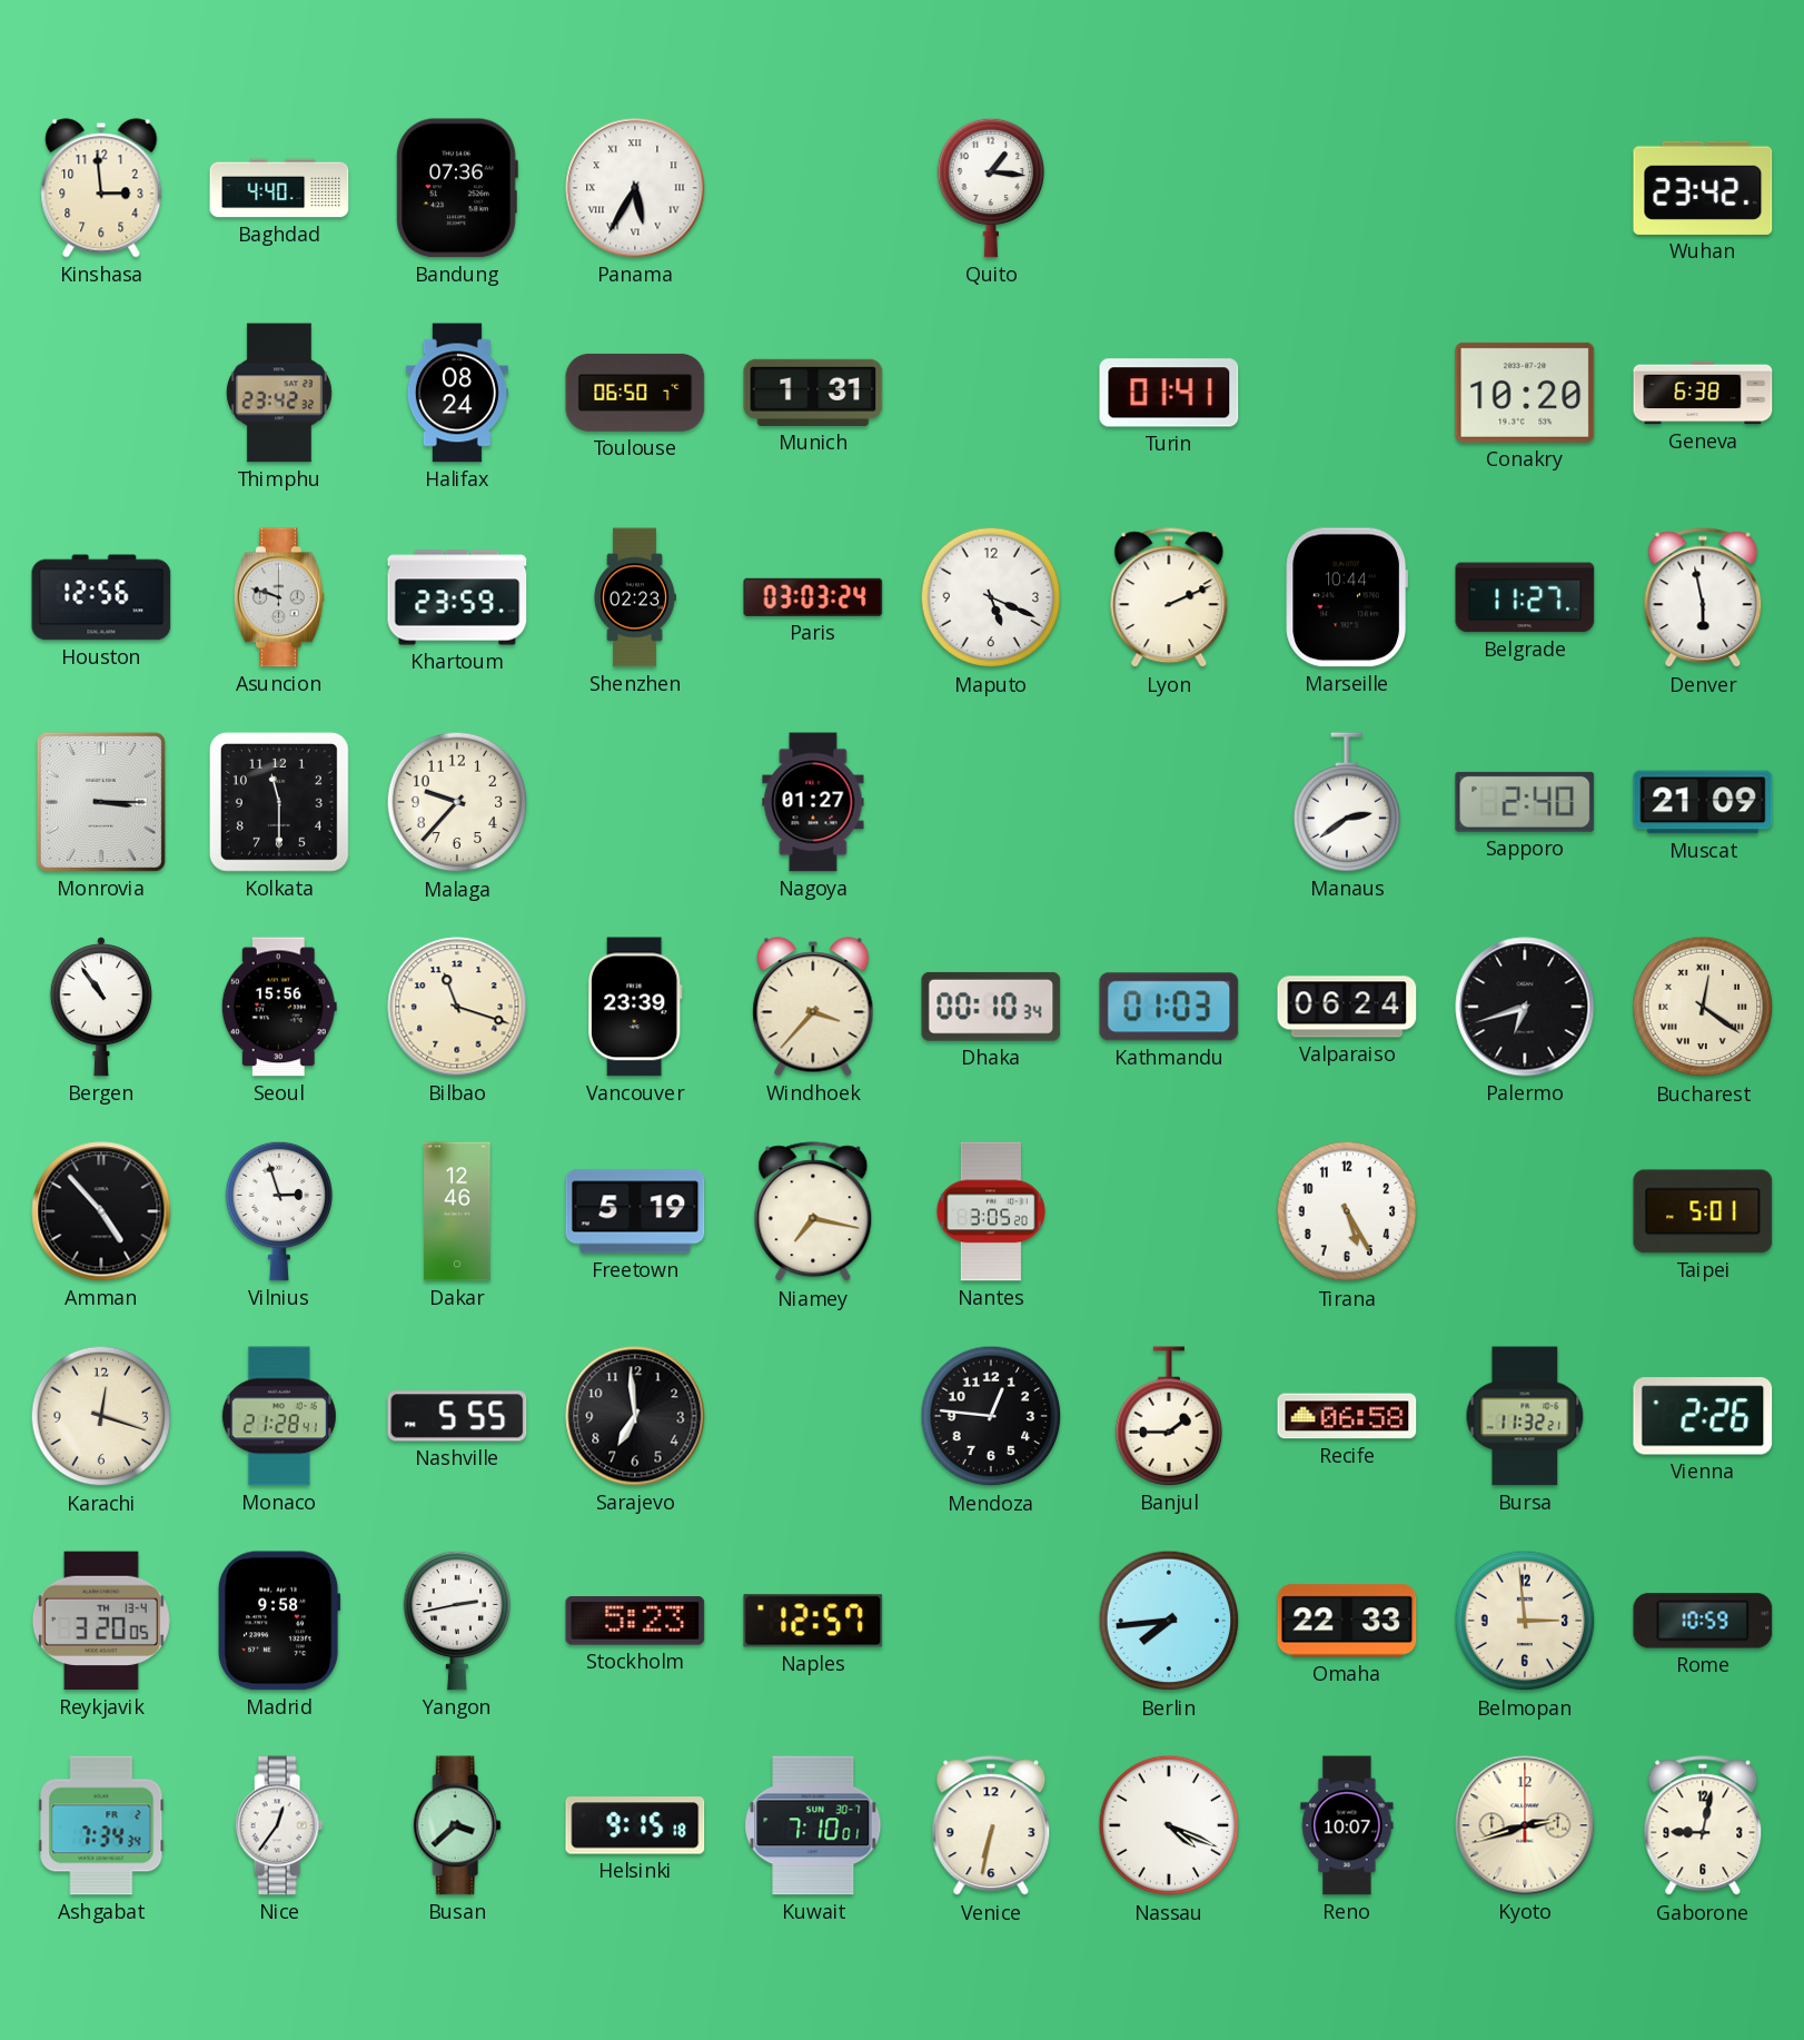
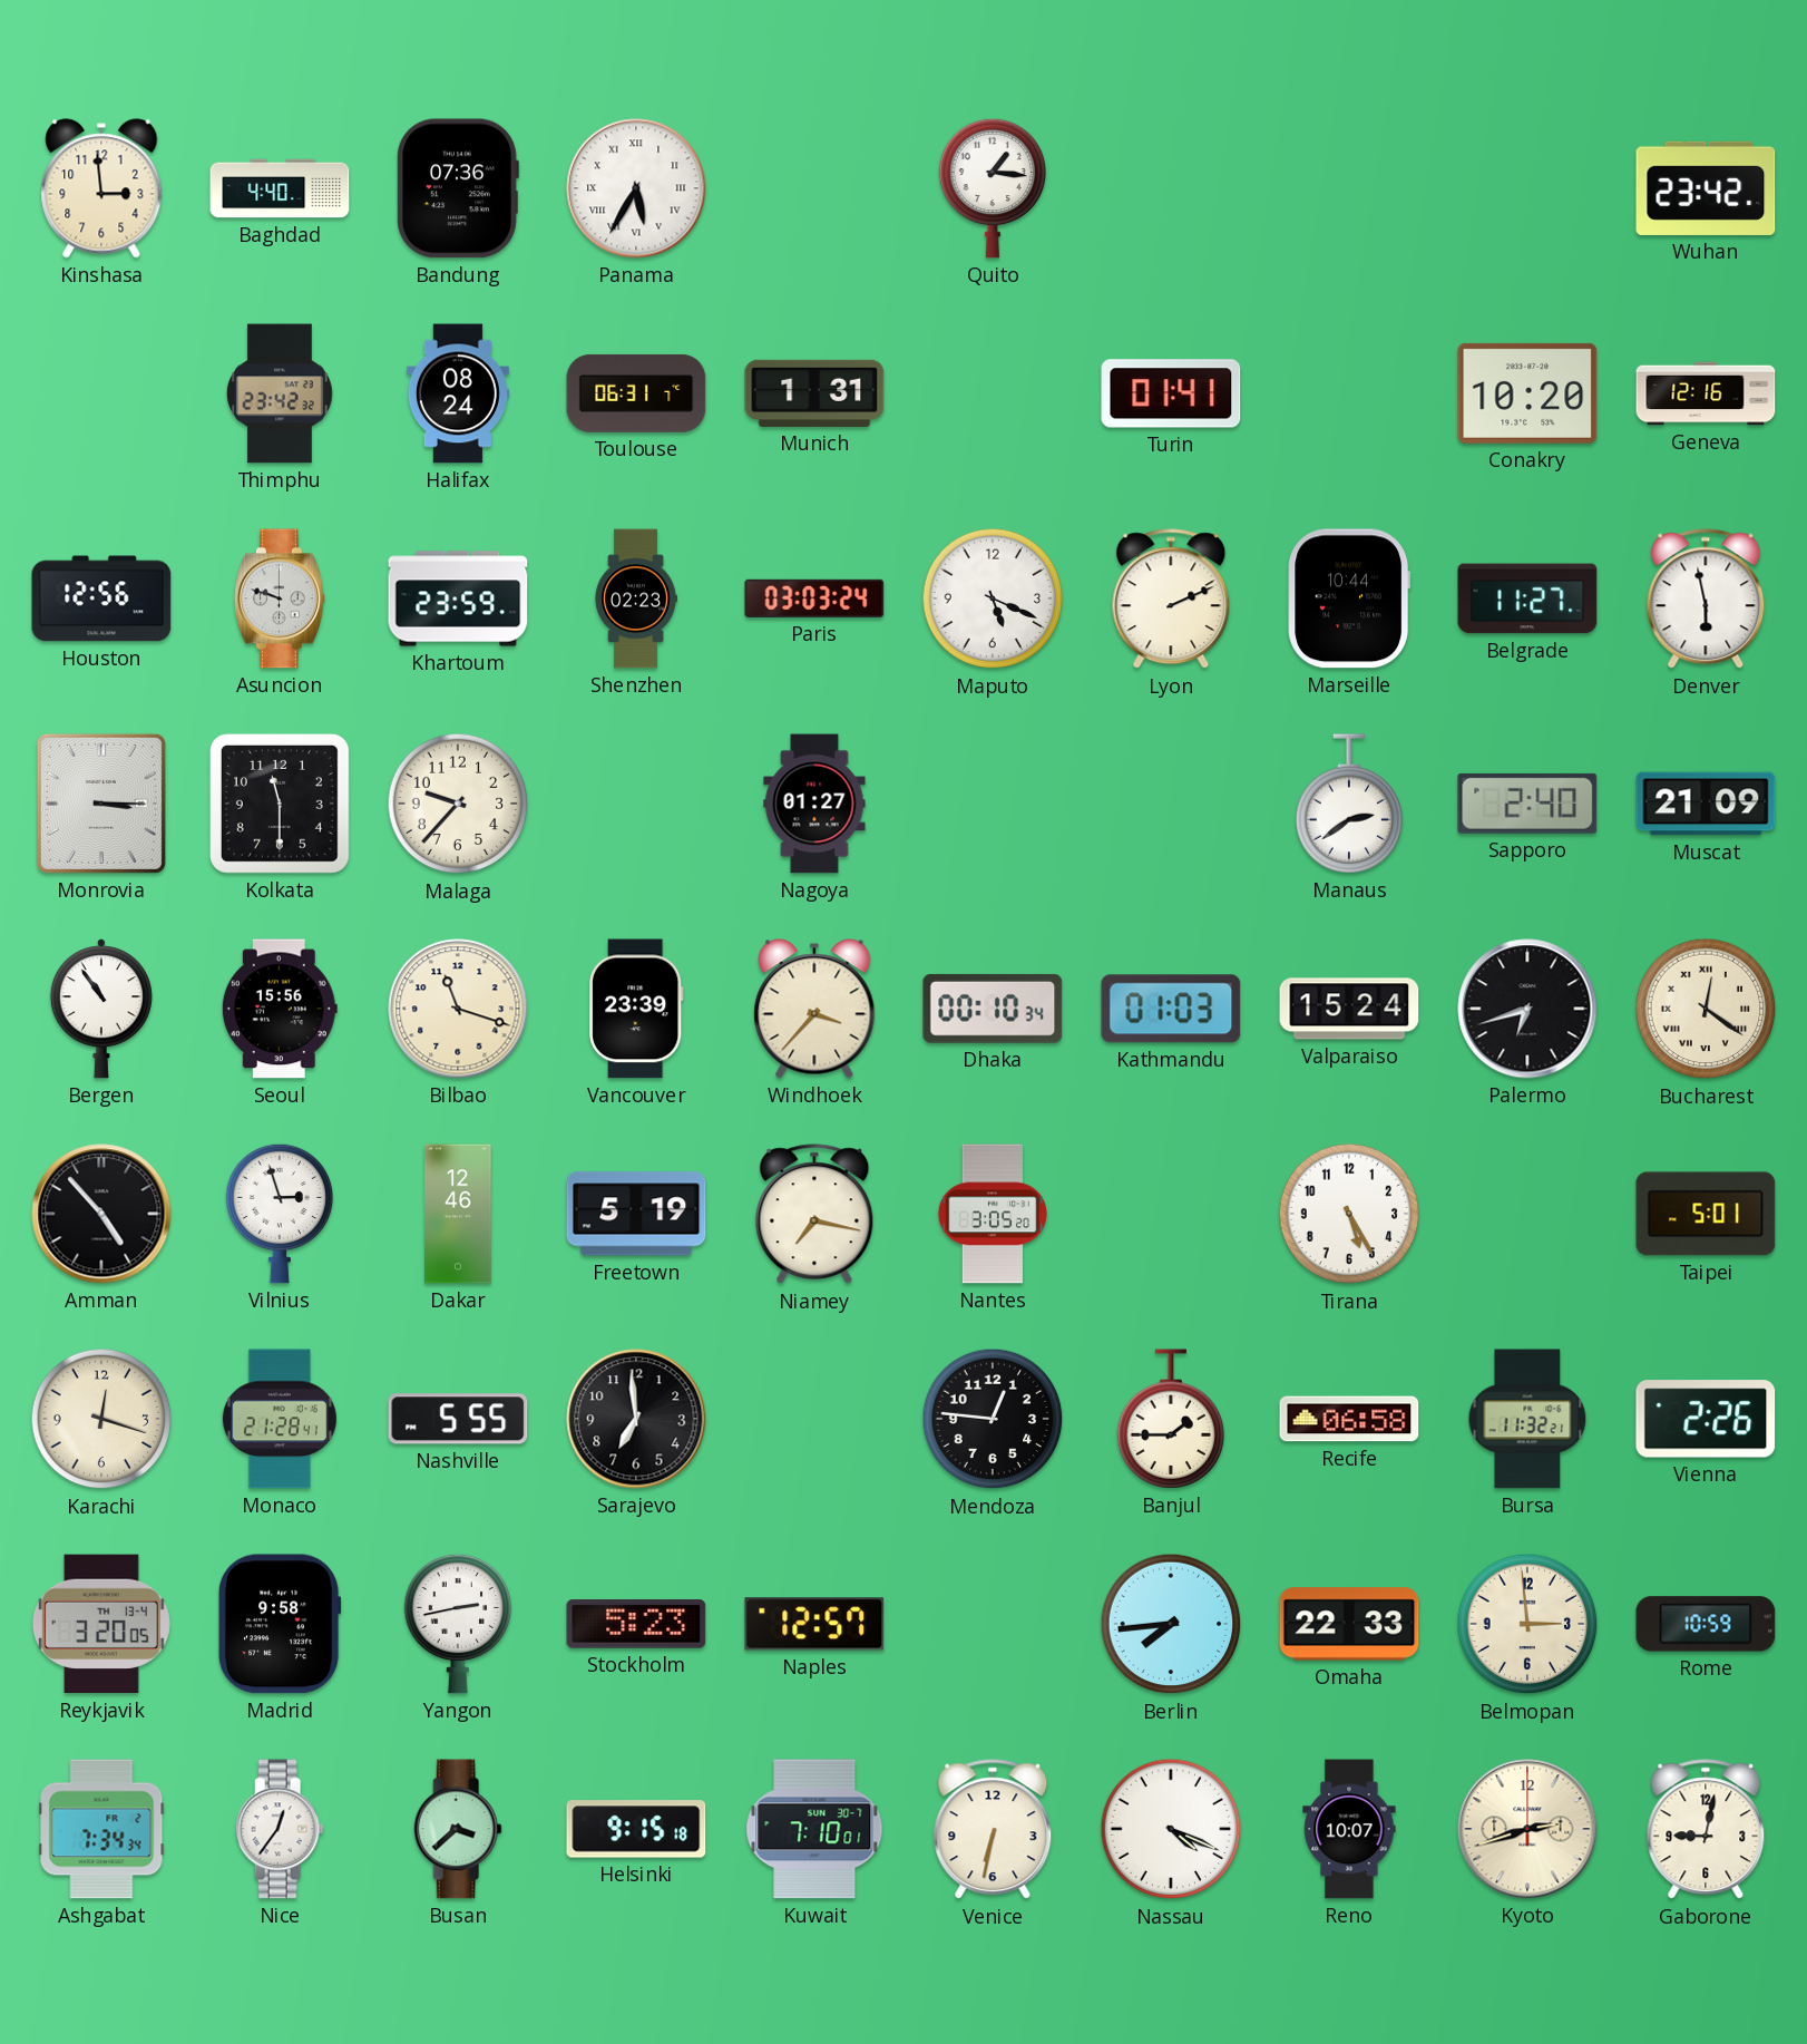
Toulouse: 06:50 -> 06:31 (636, 393)
Geneva: 6:38 -> 12:16 (1706, 393)
Valparaiso: 06:24 -> 15:24 (1349, 1009)
